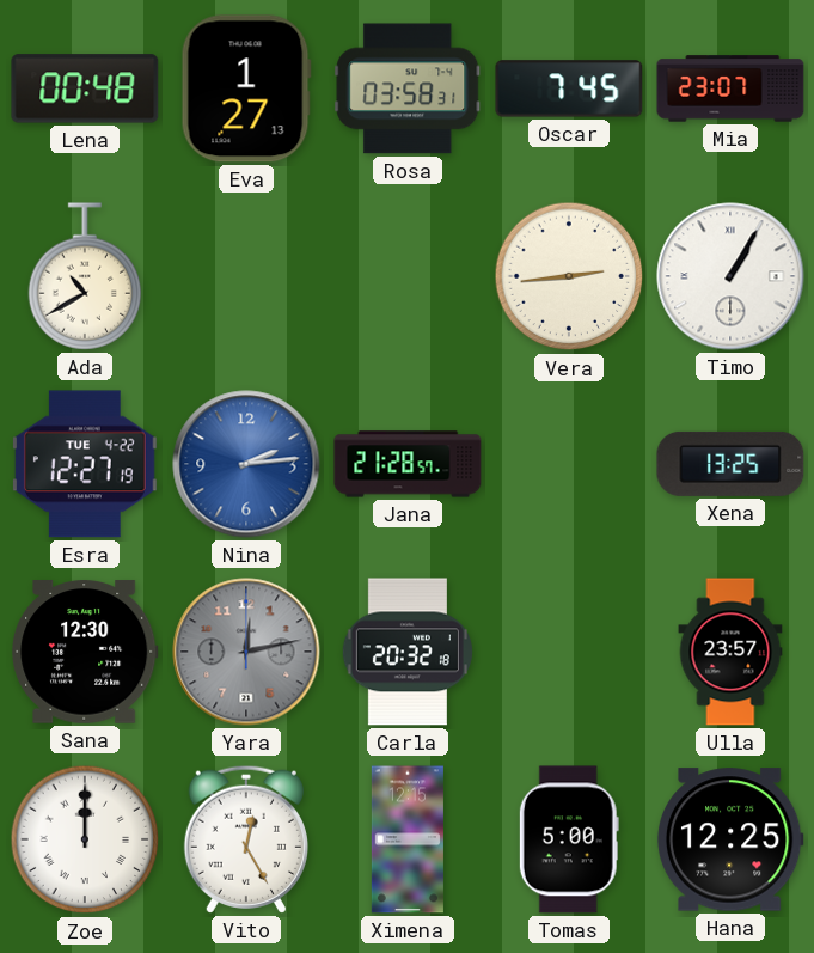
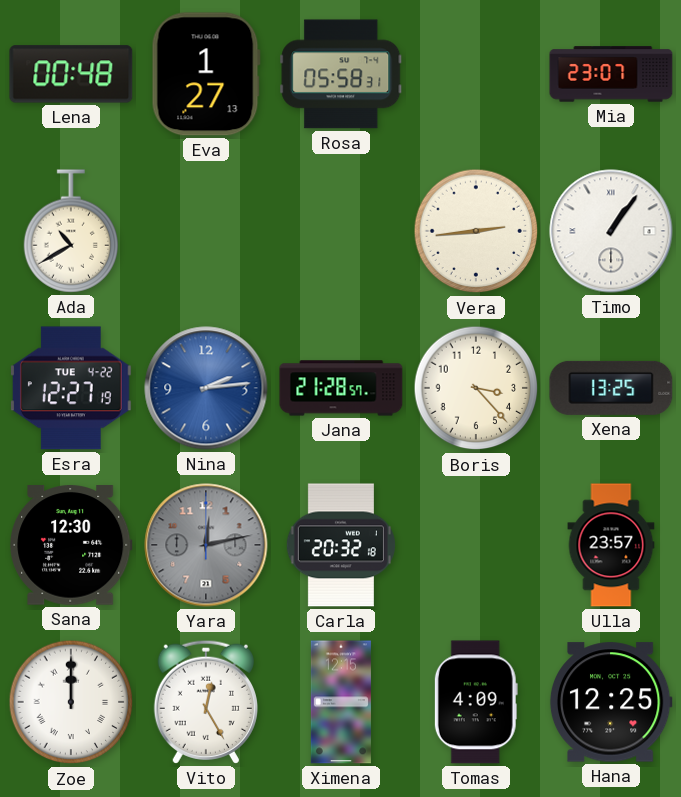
Rosa: 03:58 -> 05:58 (341, 74)
Oscar: 7:45 -> none (569, 88)
Timo: 1:05 -> 1:06 (611, 231)
Boris: none -> 3:23 (476, 388)
Tomas: 5:00 -> 4:09 (476, 702)
